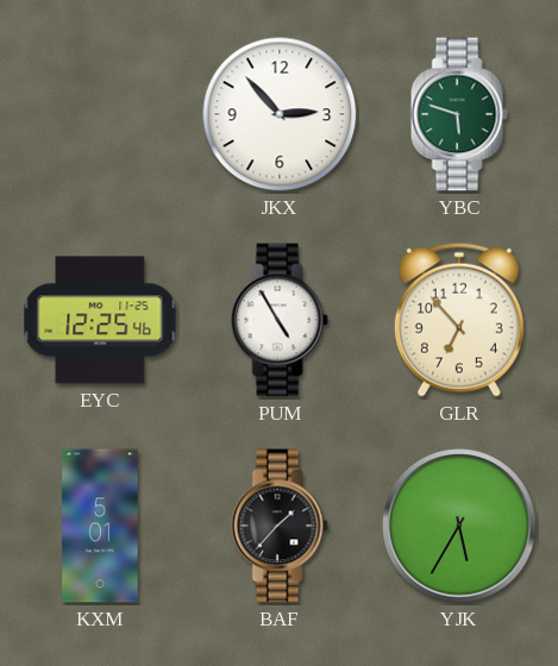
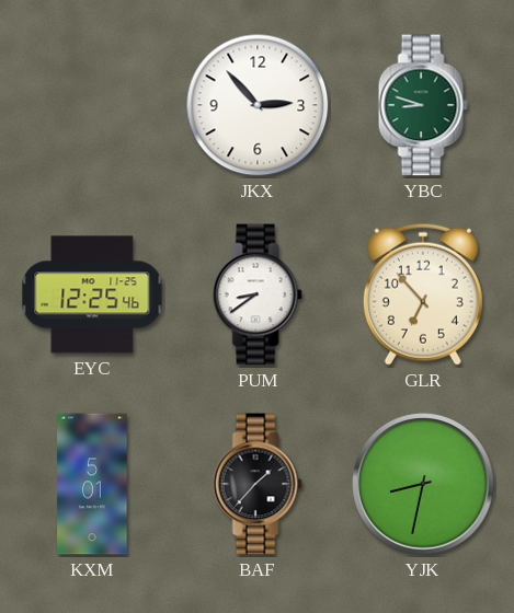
YBC: 5:48 -> 8:48 (423, 105)
PUM: 4:55 -> 8:39 (258, 294)
YJK: 5:35 -> 8:32 (423, 484)
